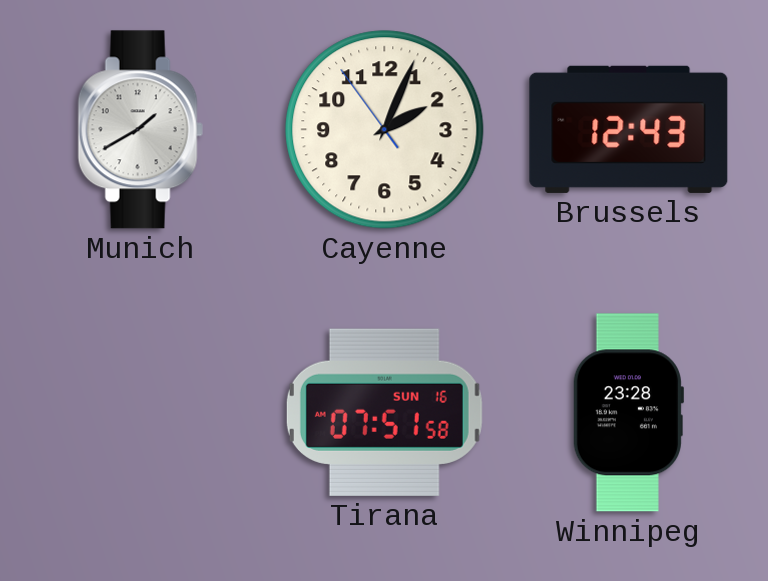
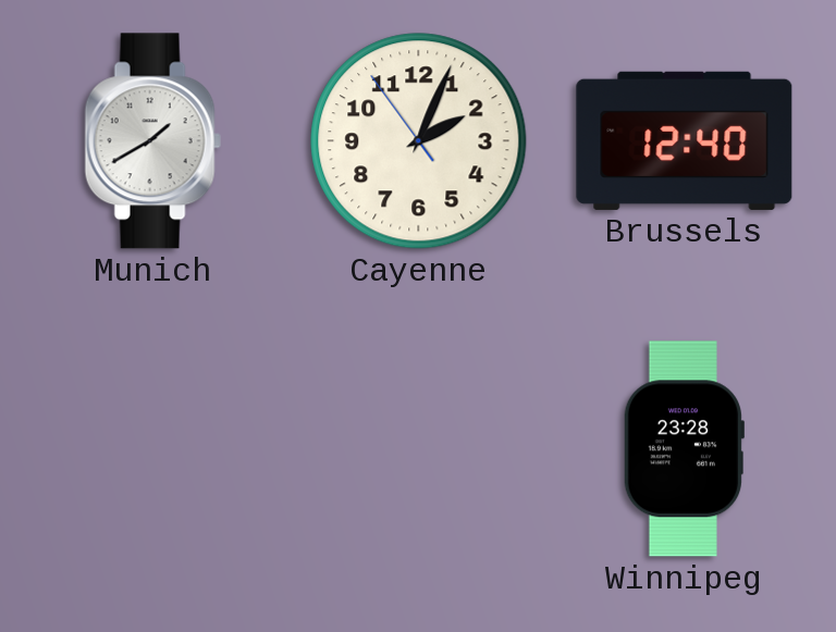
Brussels: 12:43 -> 12:40 (685, 140)
Tirana: 07:51 -> none (384, 412)
